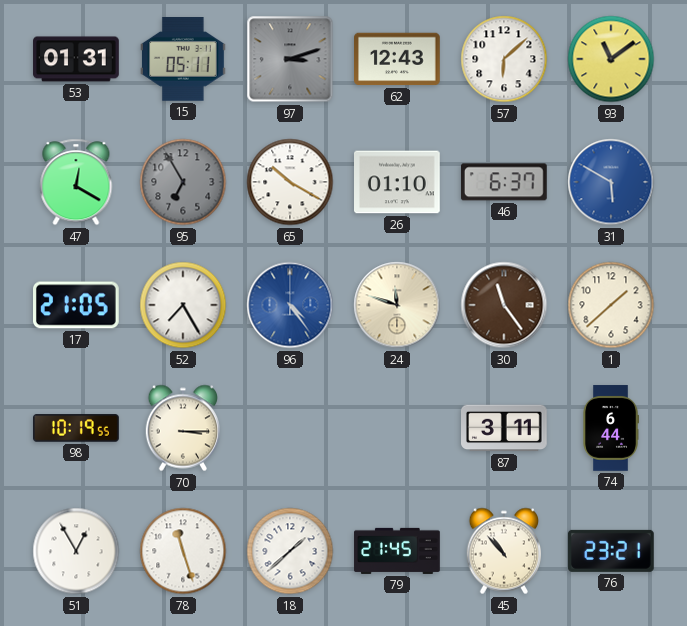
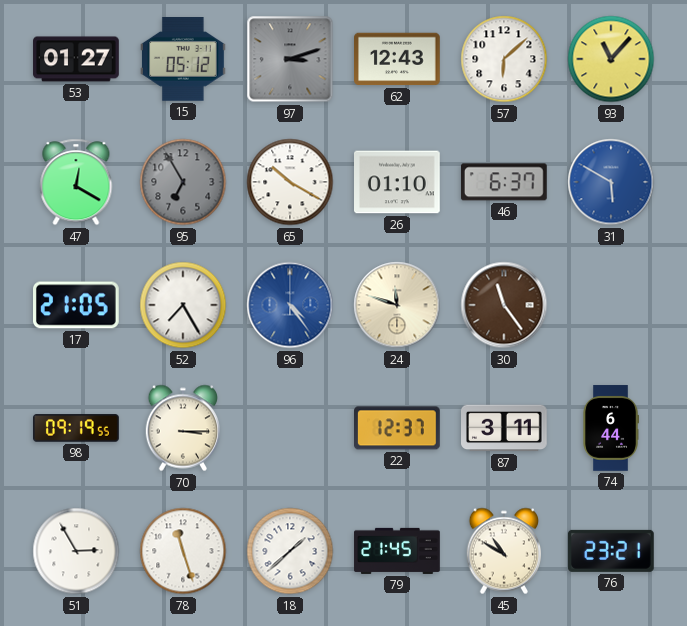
53: 01:31 -> 01:27 (76, 59)
15: 05:11 -> 05:12 (184, 60)
93: 11:09 -> 11:07 (611, 59)
1: 1:38 -> none (611, 305)
98: 10:19 -> 09:19 (76, 428)
22: none -> 12:37 (398, 428)
51: 12:55 -> 2:55 (76, 551)
45: 10:53 -> 10:50 (503, 551)
